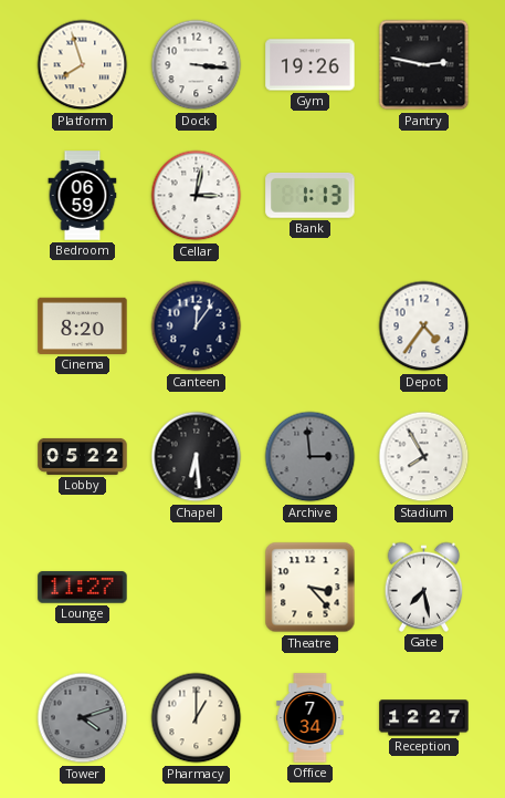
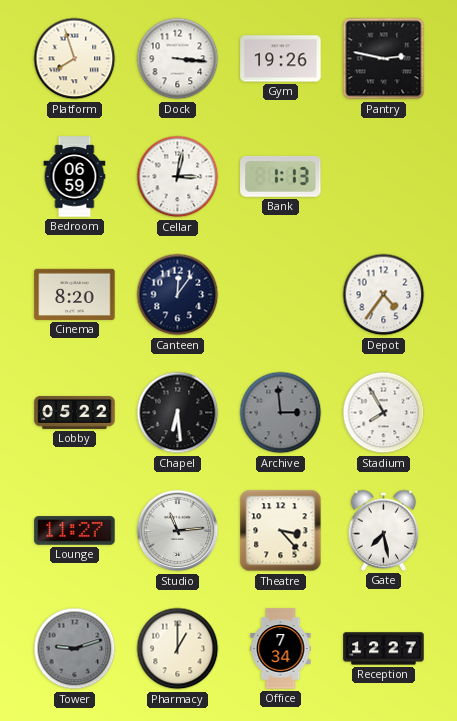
Studio: none -> 11:14 (178, 531)
Tower: 4:12 -> 9:12 (75, 649)
